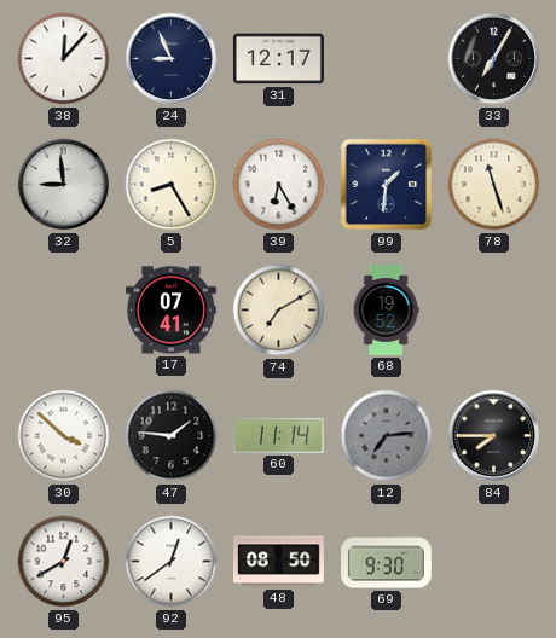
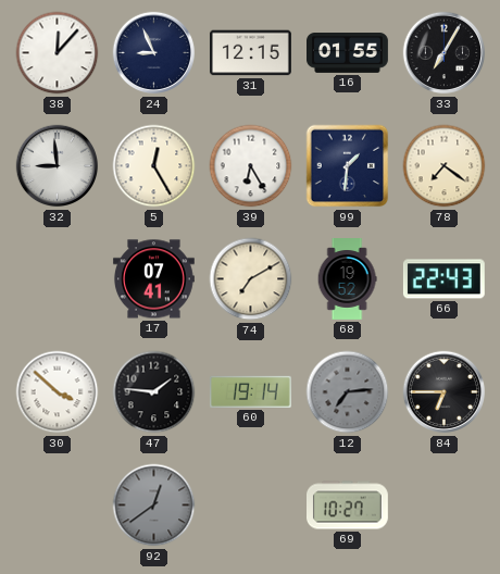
31: 12:17 -> 12:15 (250, 53)
16: none -> 01:55 (348, 53)
5: 8:25 -> 12:25 (154, 166)
78: 11:27 -> 7:21 (445, 166)
66: none -> 22:43 (443, 279)
60: 11:14 -> 19:14 (250, 391)
84: 7:45 -> 6:45 (445, 392)
95: 12:40 -> none (64, 562)
92 dial: white -> grey (154, 506)
48: 08:50 -> none (279, 562)
69: 9:30 -> 10:27 (348, 506)
